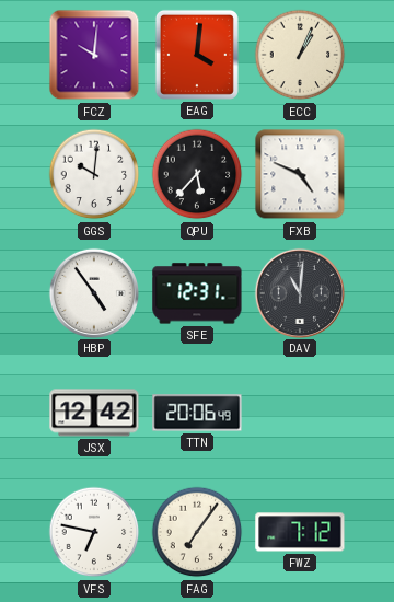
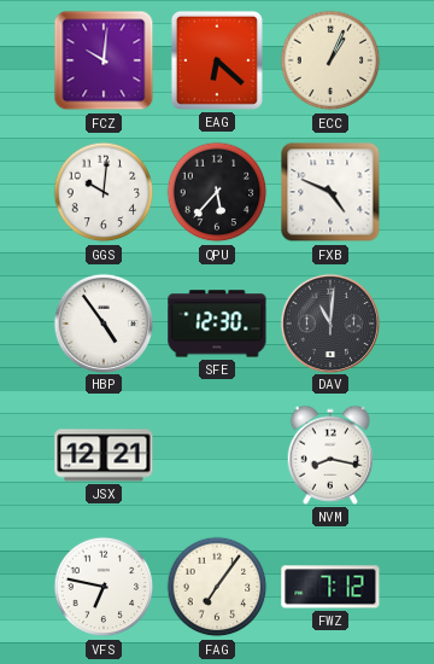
EAG: 4:01 -> 6:22 (217, 60)
SFE: 12:31 -> 12:30 (217, 324)
JSX: 12:42 -> 12:21 (104, 455)
TTN: 20:06 -> none (197, 413)
NVM: none -> 8:17 (330, 455)
